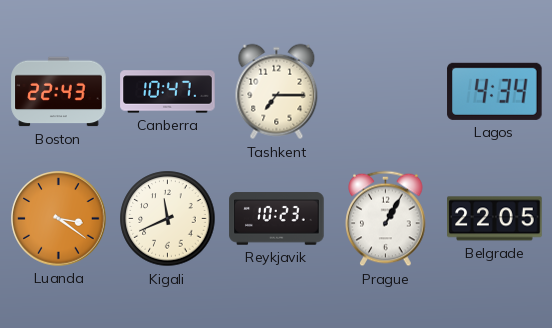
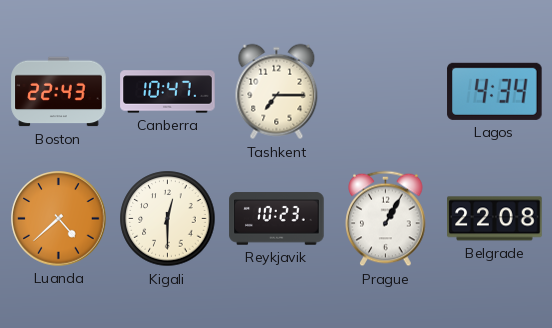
Luanda: 3:21 -> 4:38 (59, 219)
Kigali: 11:41 -> 12:30 (168, 219)
Belgrade: 22:05 -> 22:08 (495, 219)
